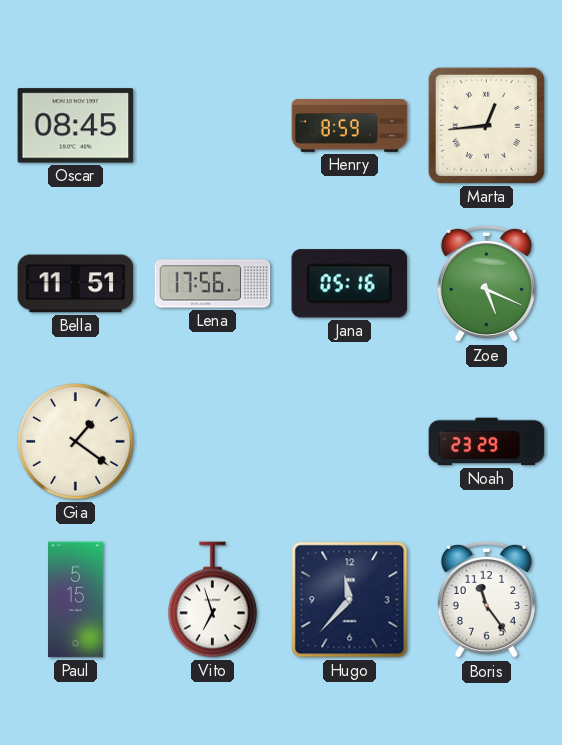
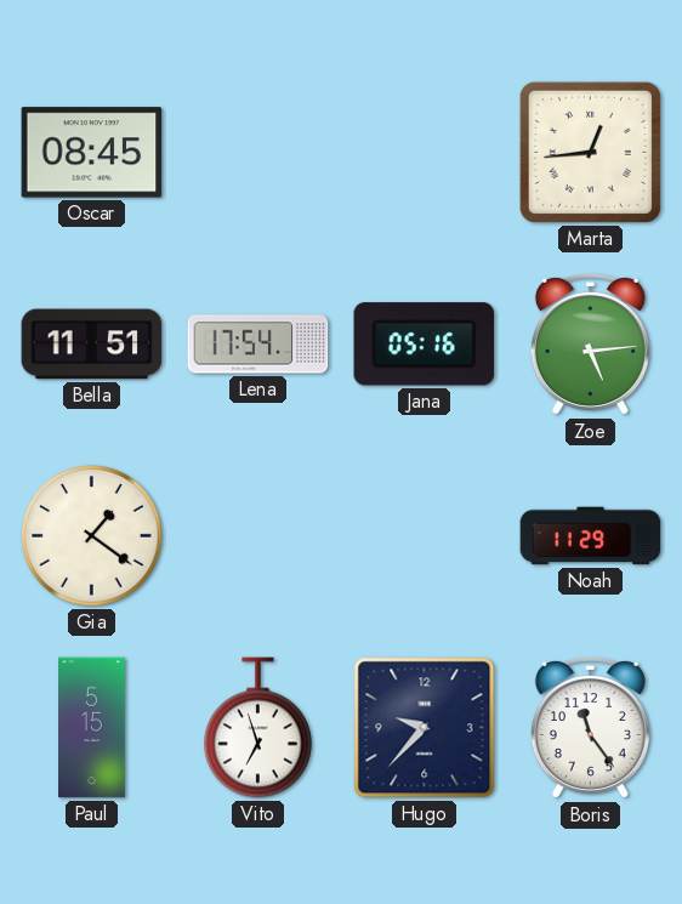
Henry: 8:59 -> none (350, 126)
Lena: 17:56 -> 17:54 (258, 345)
Zoe: 5:19 -> 5:14 (590, 345)
Noah: 23:29 -> 11:29 (591, 536)
Hugo: 11:37 -> 9:37 (425, 728)
